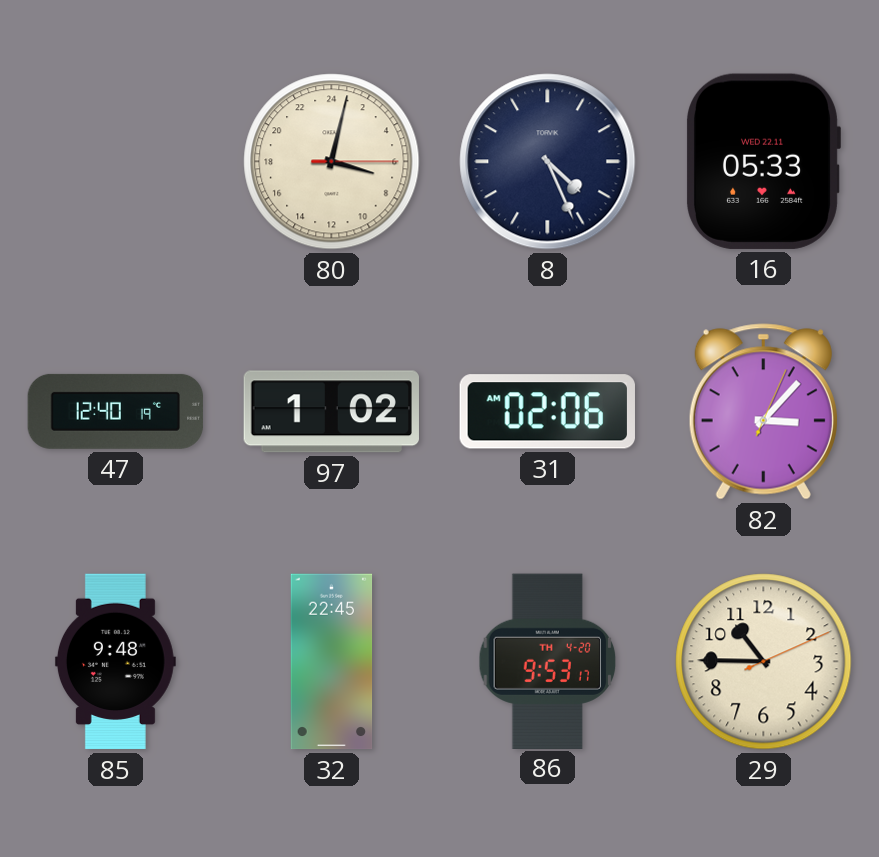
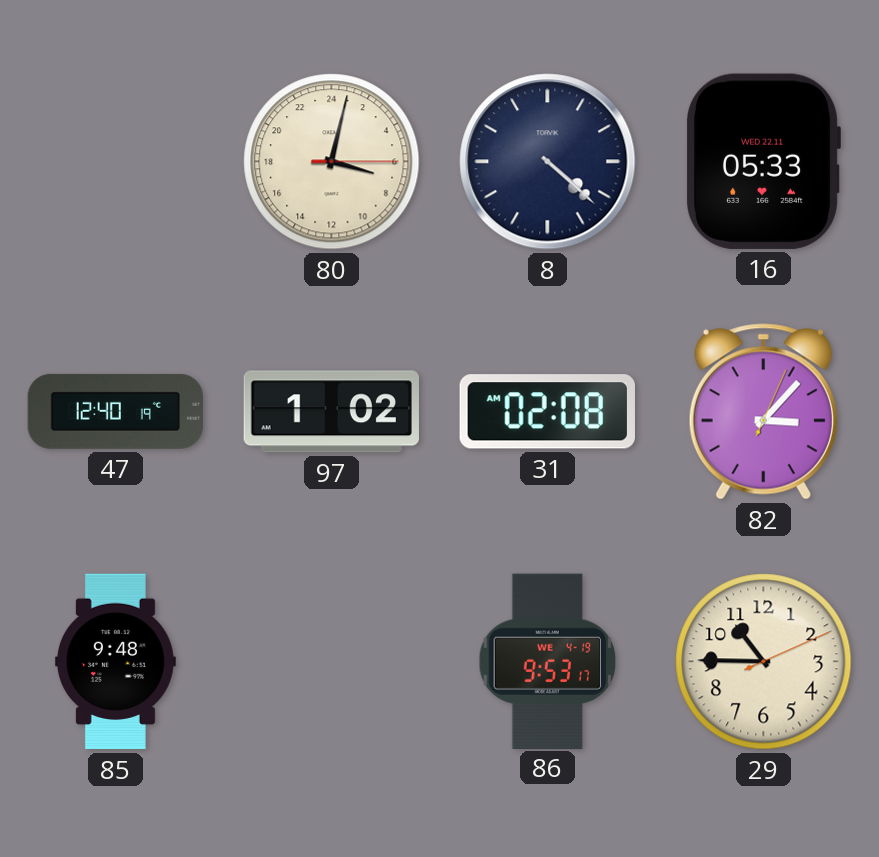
8: 4:26 -> 4:22 (548, 162)
31: 02:06 -> 02:08 (547, 412)
32: 22:45 -> none (332, 662)
86 date: TH 4-20 -> WE 4-19 (548, 661)
